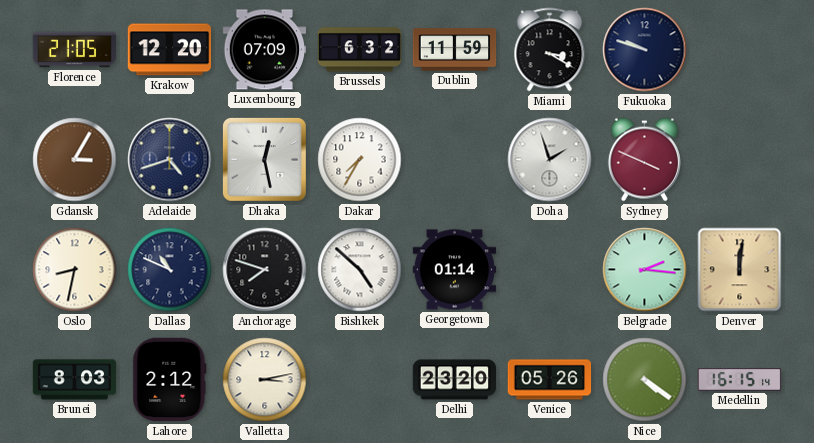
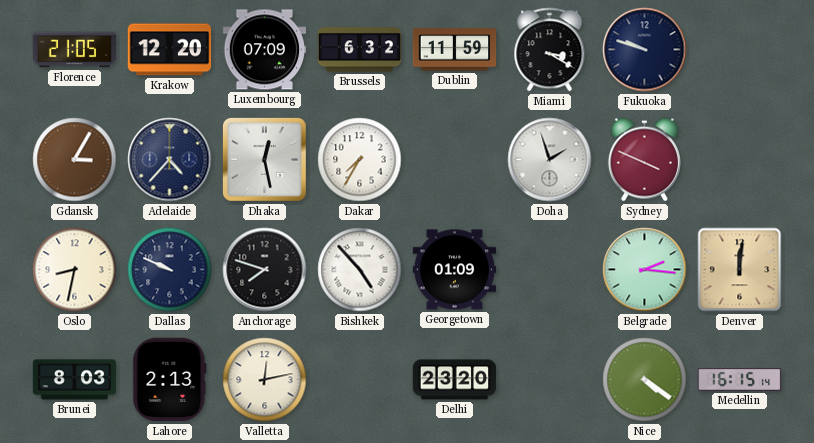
Adelaide: 4:42 -> 4:37 (170, 160)
Dallas: 10:49 -> 9:49 (170, 270)
Bishkek: 4:52 -> 4:53 (360, 270)
Georgetown: 01:14 -> 01:09 (455, 270)
Lahore: 2:12 -> 2:13 (170, 380)
Valletta: 3:13 -> 12:13 (265, 380)
Venice: 05:26 -> none (550, 380)
